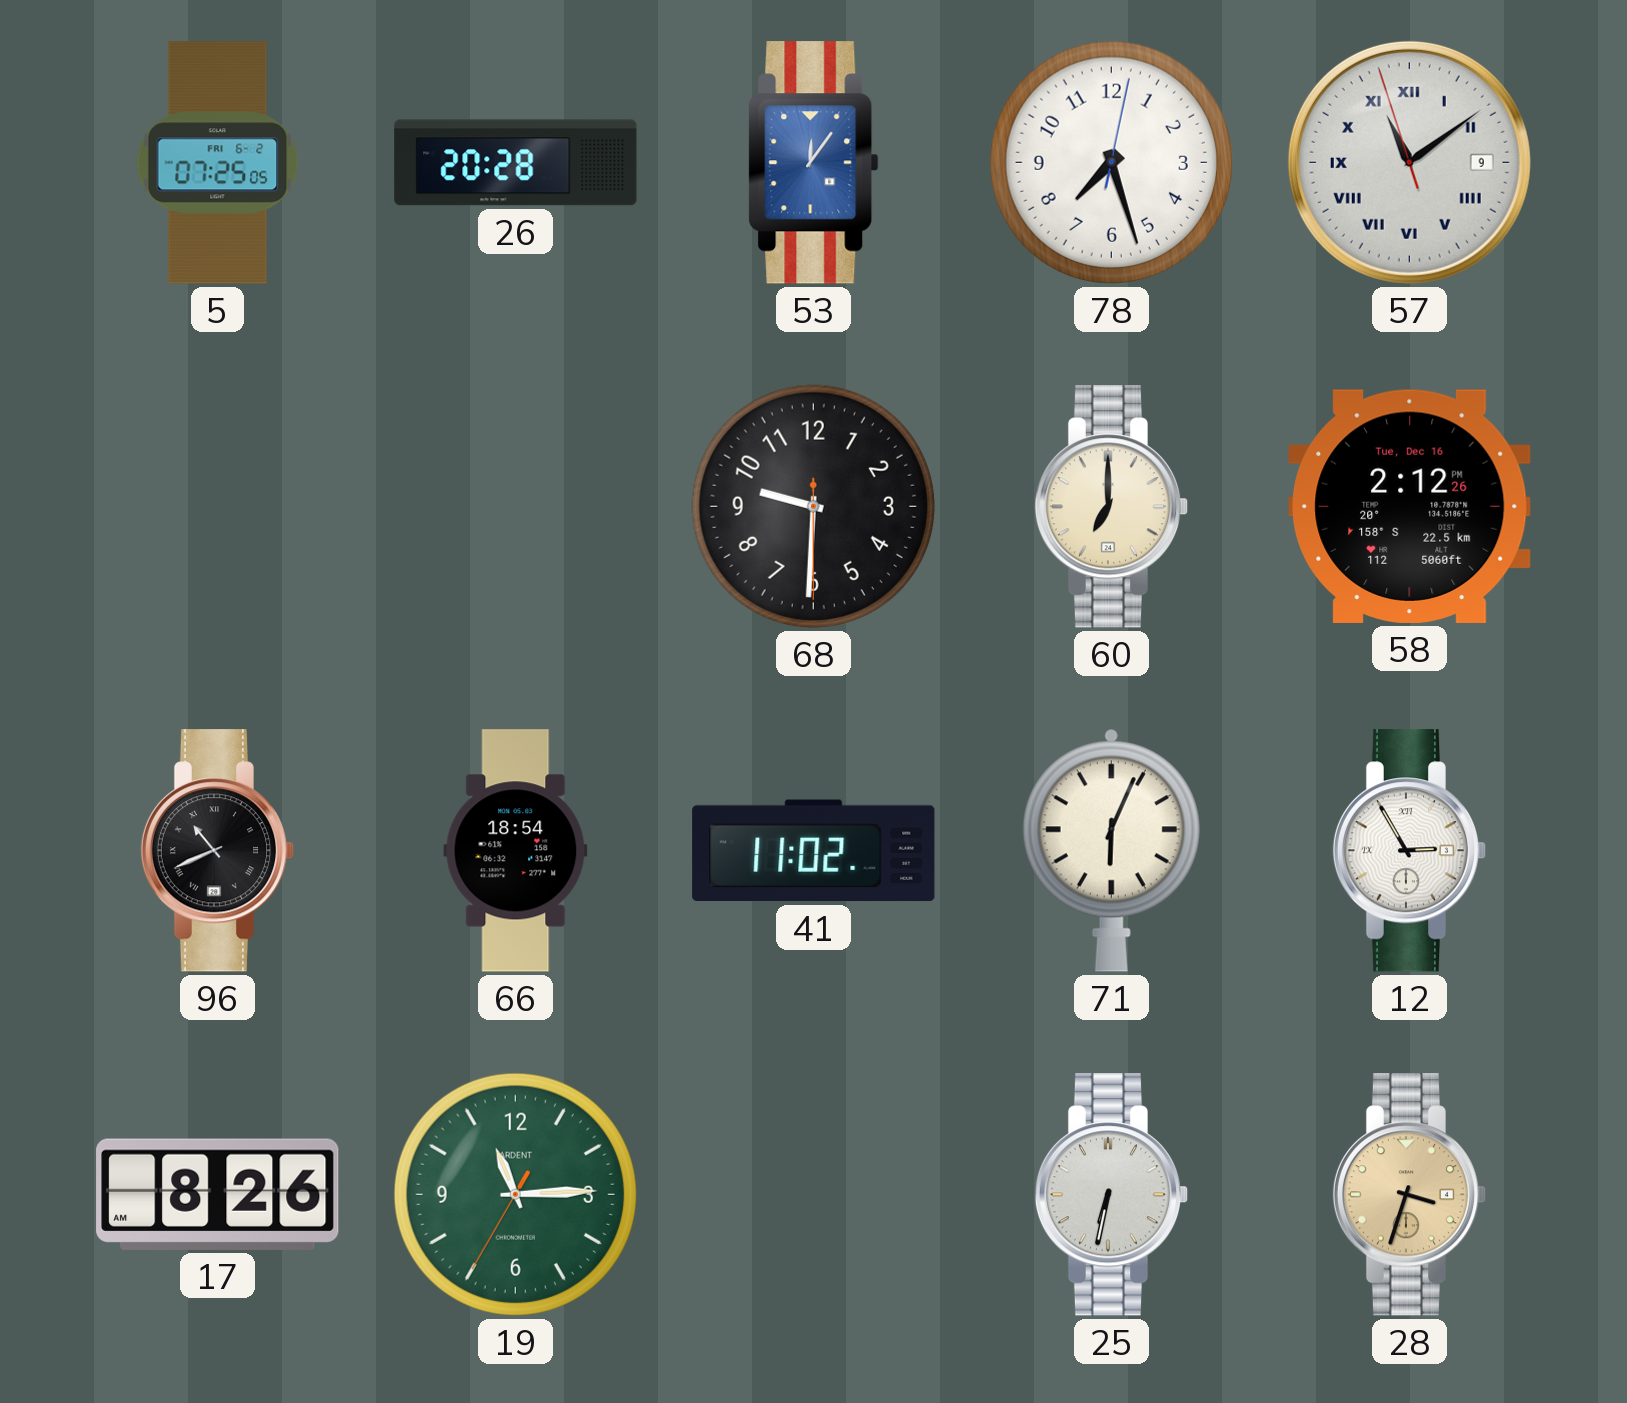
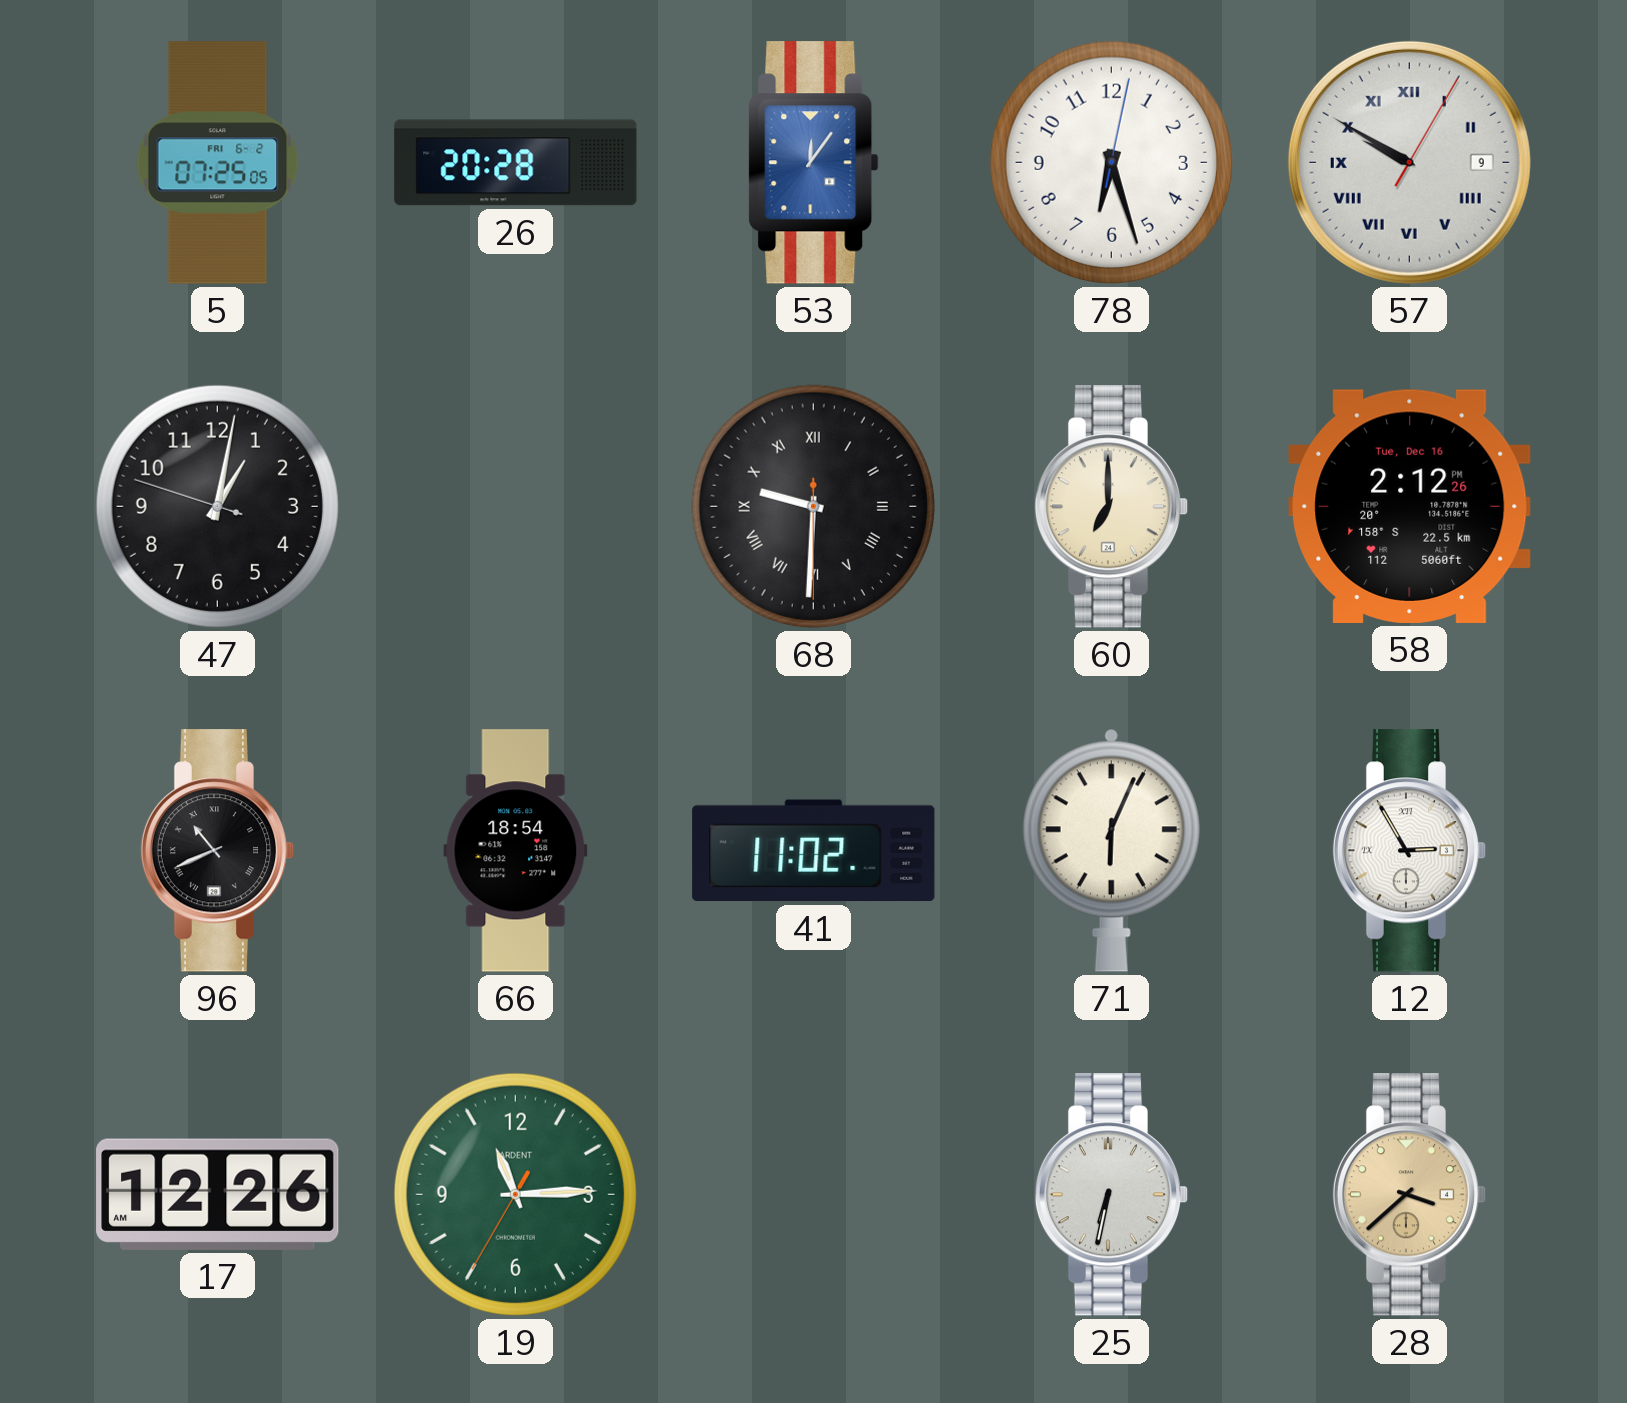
78: 7:27 -> 6:27 (1111, 162)
57: 11:08 -> 9:50 (1409, 162)
47: none -> 1:01 (217, 506)
68 numerals: Arabic -> Roman (813, 506)
17: 8:26 -> 12:26 (218, 1194)
28: 3:33 -> 3:38 (1410, 1195)
